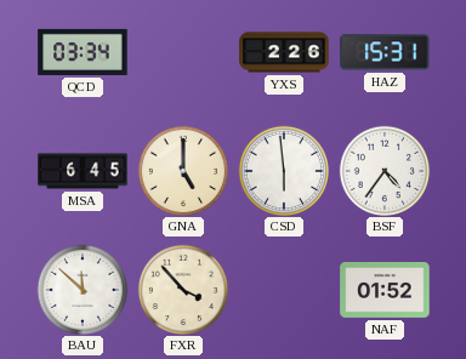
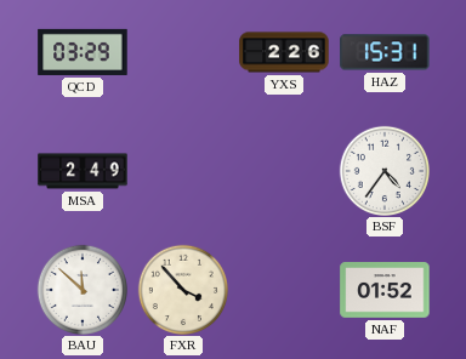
QCD: 03:34 -> 03:29 (83, 52)
MSA: 6:45 -> 2:49 (83, 171)
GNA: 5:00 -> none (182, 170)
CSD: 5:59 -> none (283, 170)
